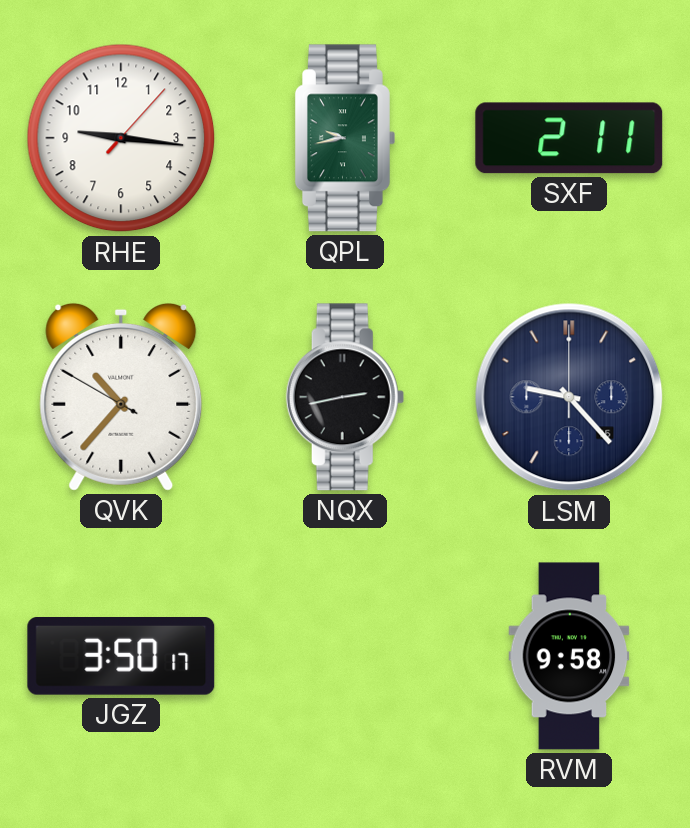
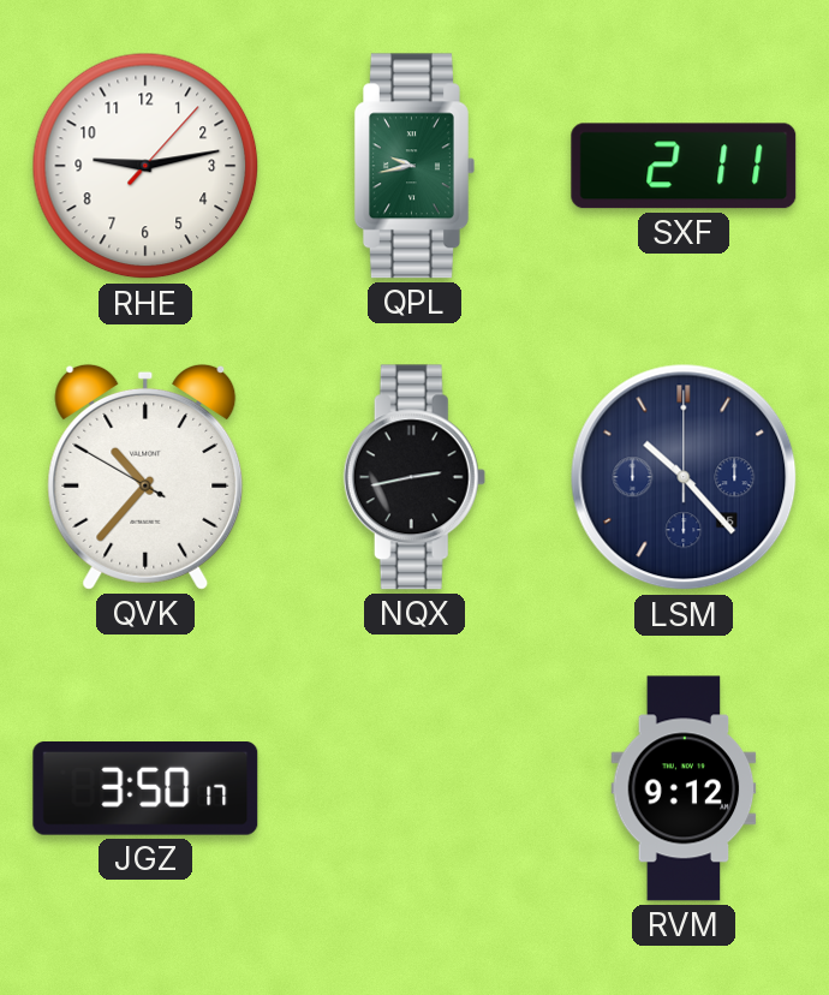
RHE: 9:16 -> 9:13 (145, 166)
LSM: 9:23 -> 10:23 (684, 477)
RVM: 9:58 -> 9:12 (684, 788)
